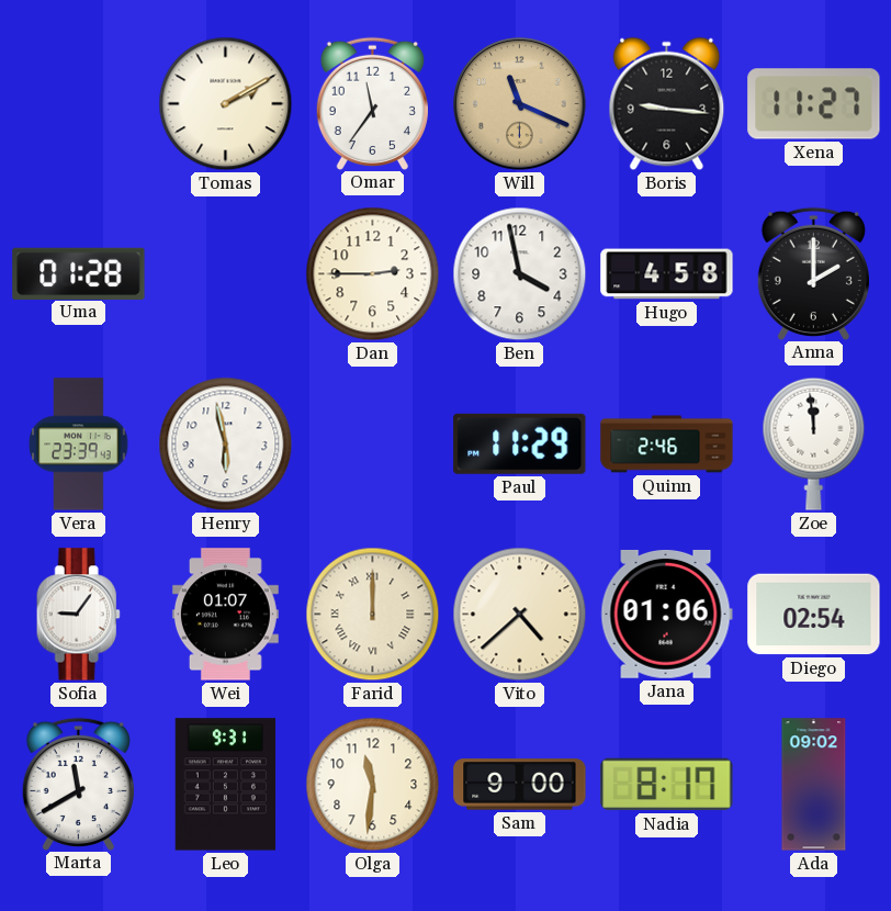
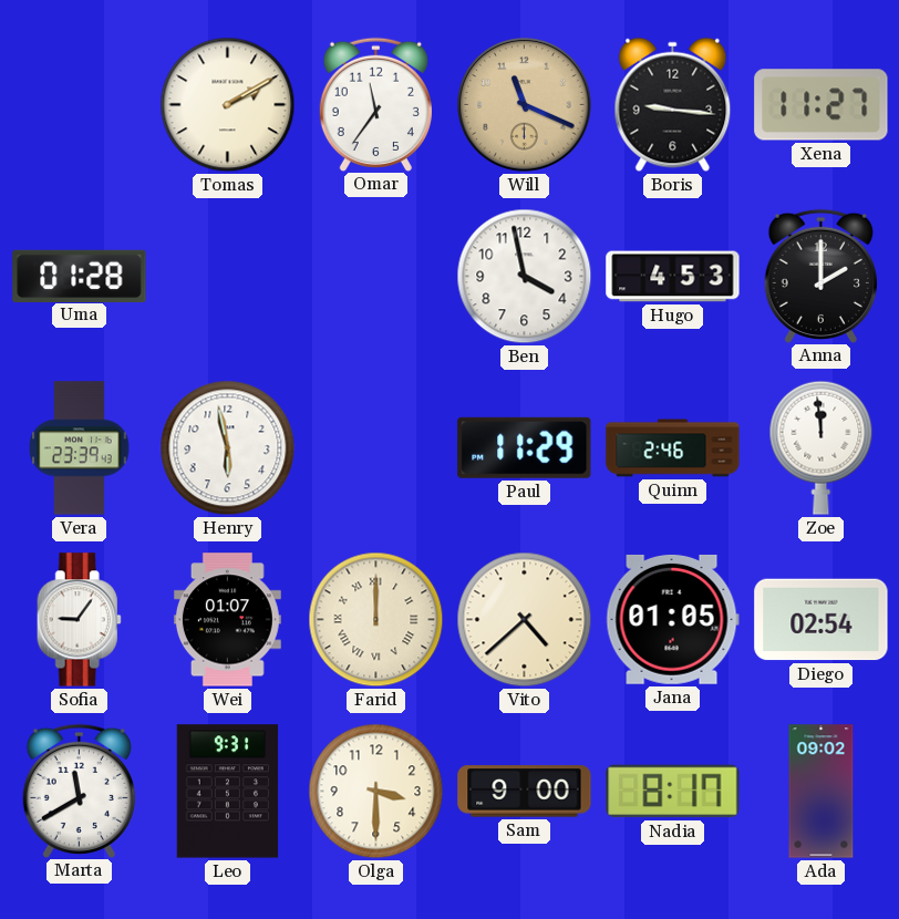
Dan: 2:45 -> none (373, 274)
Hugo: 4:58 -> 4:53 (673, 277)
Jana: 01:06 -> 01:05 (672, 619)
Olga: 11:31 -> 3:30 (376, 792)
